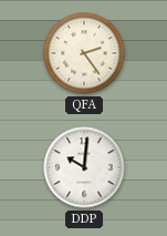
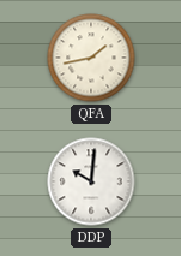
QFA: 2:24 -> 1:43 (91, 58)
